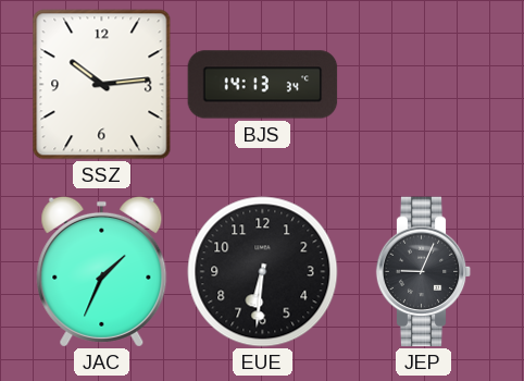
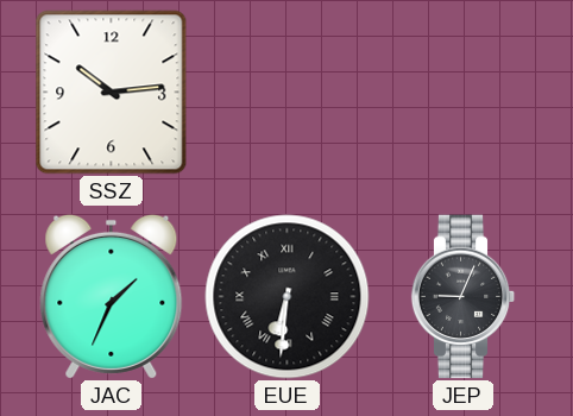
BJS: 14:13 -> none (263, 85)
EUE numerals: Arabic -> Roman (288, 297)
